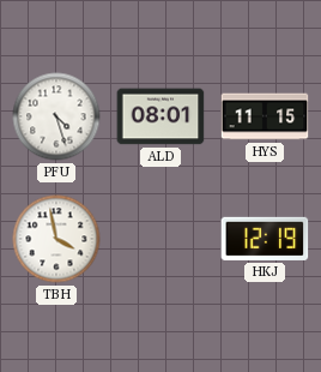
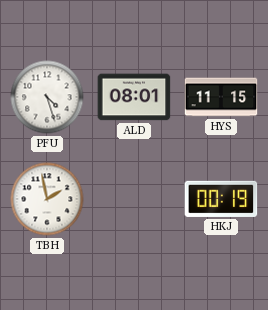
TBH: 3:58 -> 1:58 (47, 199)
HKJ: 12:19 -> 00:19 (221, 199)
